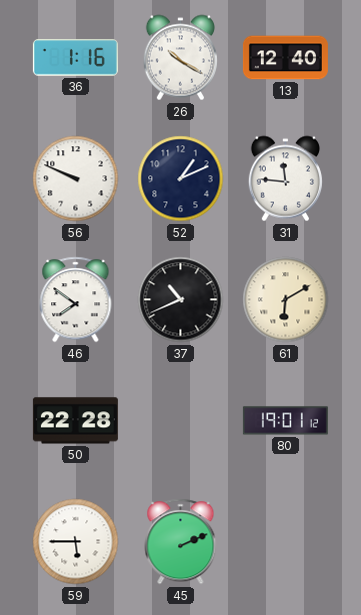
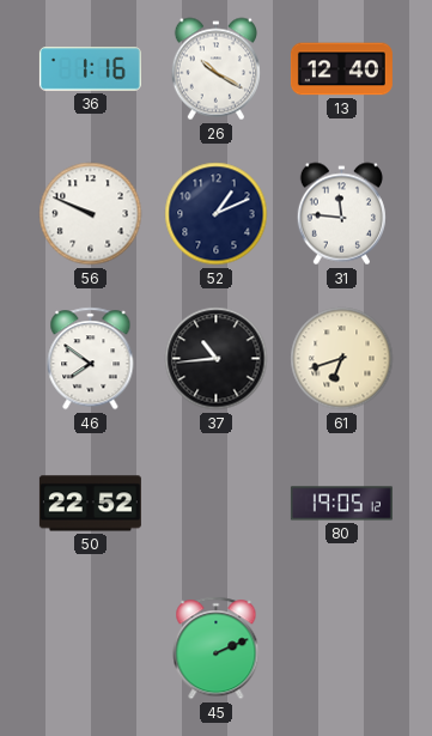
37: 10:41 -> 10:44 (217, 359)
61: 6:10 -> 6:42 (342, 359)
50: 22:28 -> 22:52 (90, 504)
80: 19:01 -> 19:05 (341, 504)
59: 5:45 -> none (76, 542)
